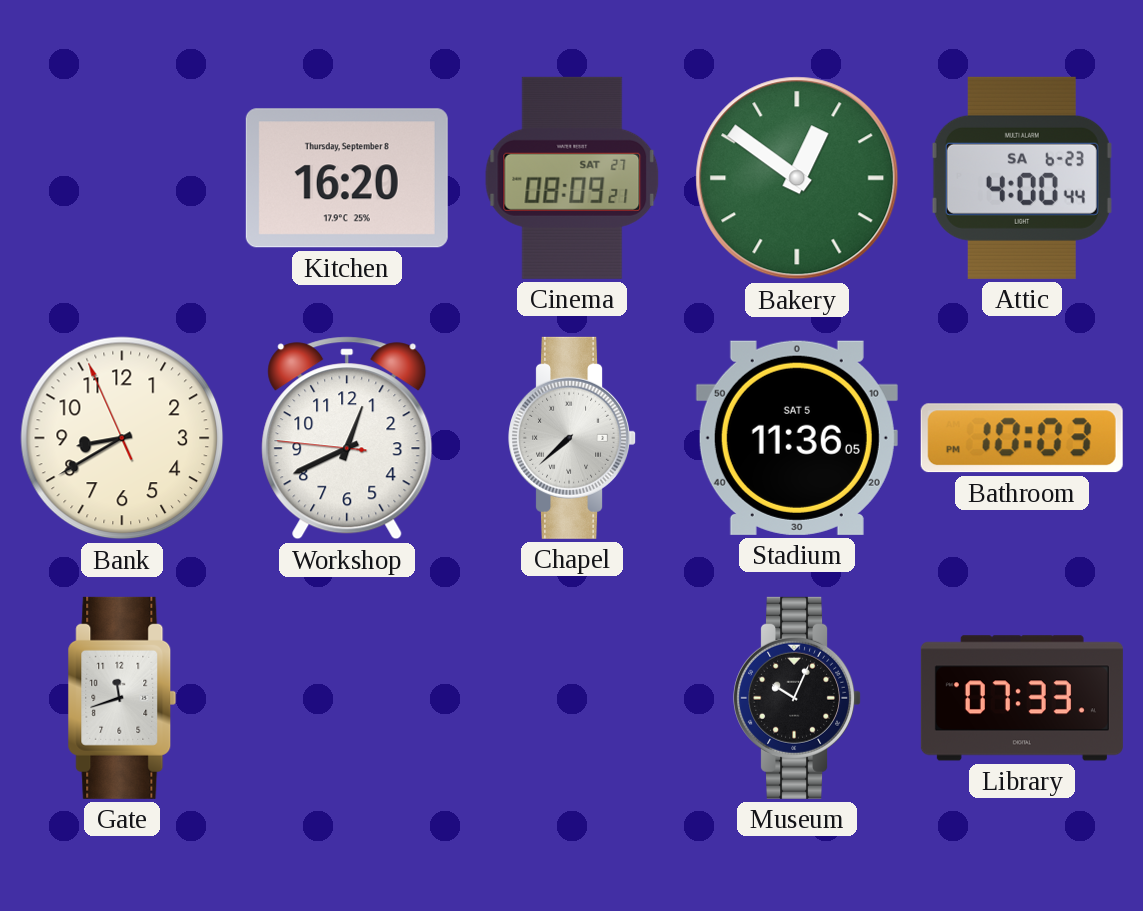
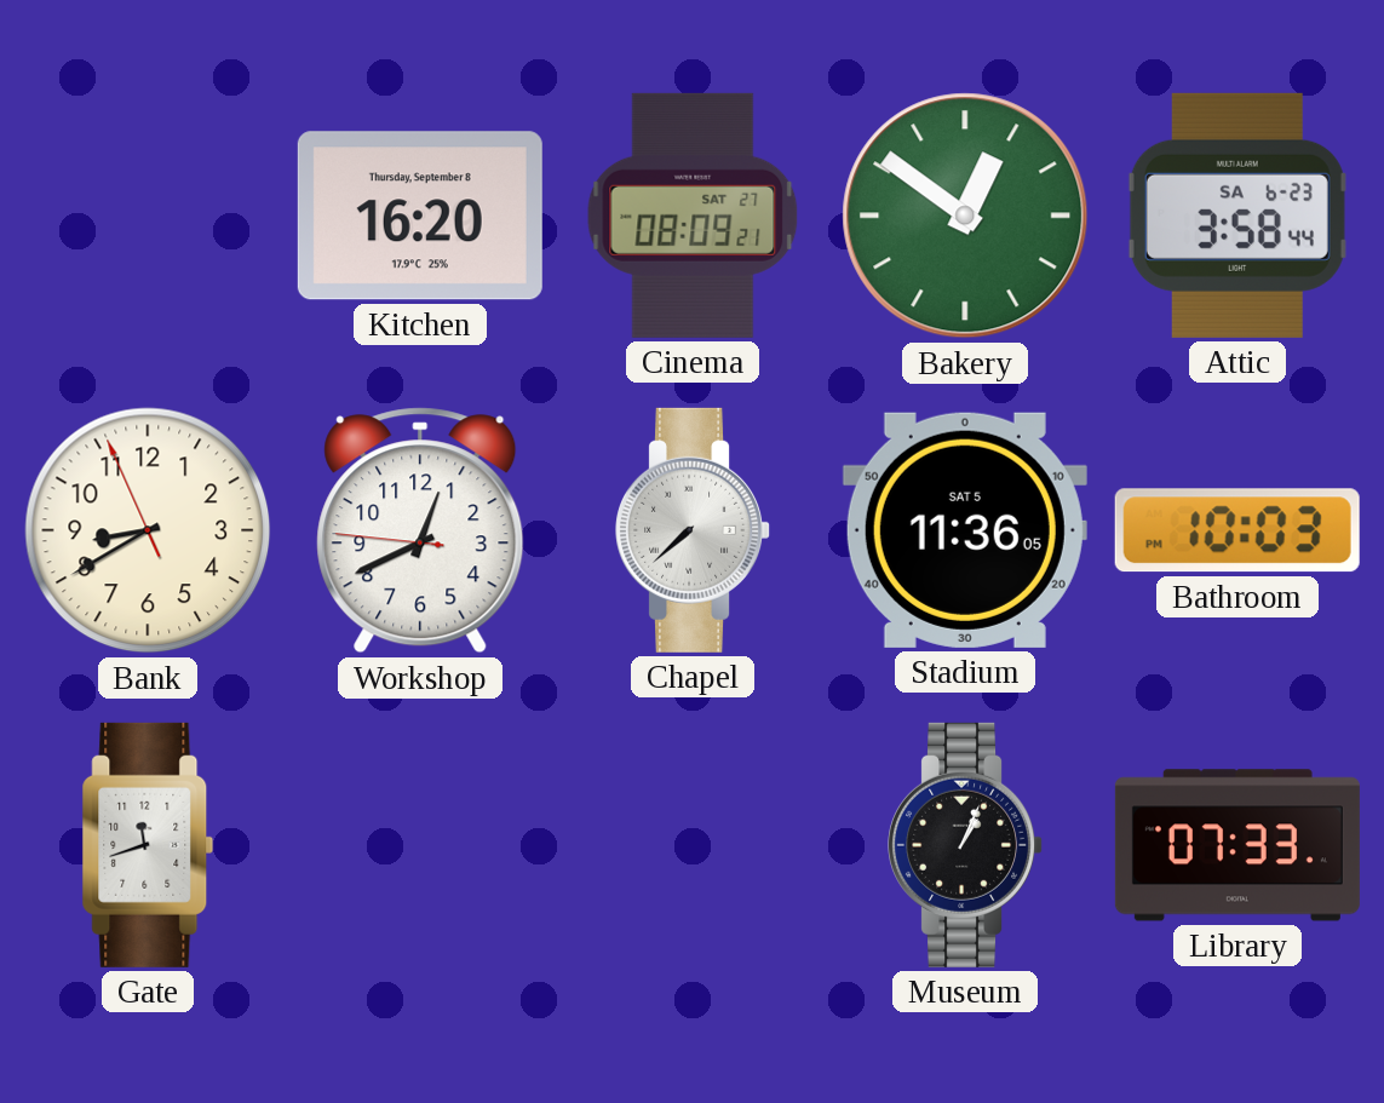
Attic: 4:00 -> 3:58 (1237, 216)
Museum: 10:04 -> 1:04 (966, 845)
